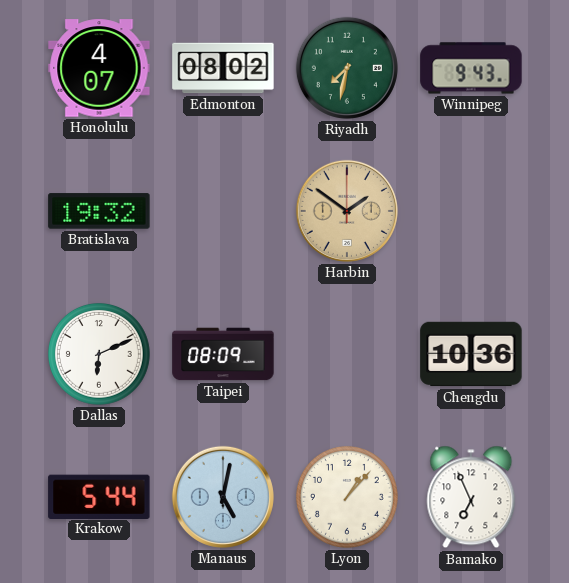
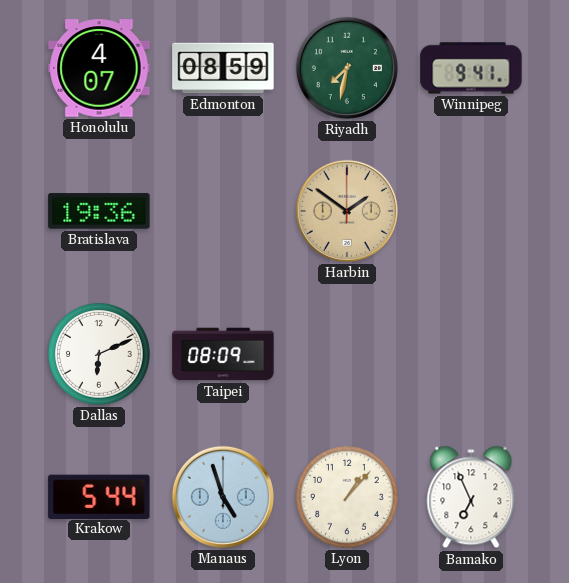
Edmonton: 08:02 -> 08:59 (223, 68)
Winnipeg: 9:43 -> 9:41 (471, 68)
Bratislava: 19:32 -> 19:36 (99, 211)
Chengdu: 10:36 -> none (471, 354)
Manaus: 5:02 -> 4:57 (223, 497)
